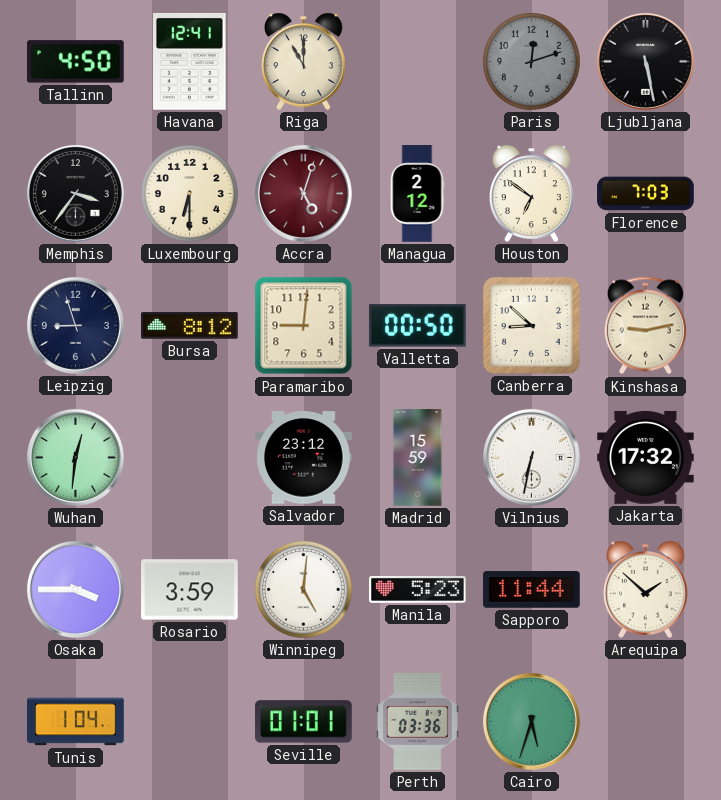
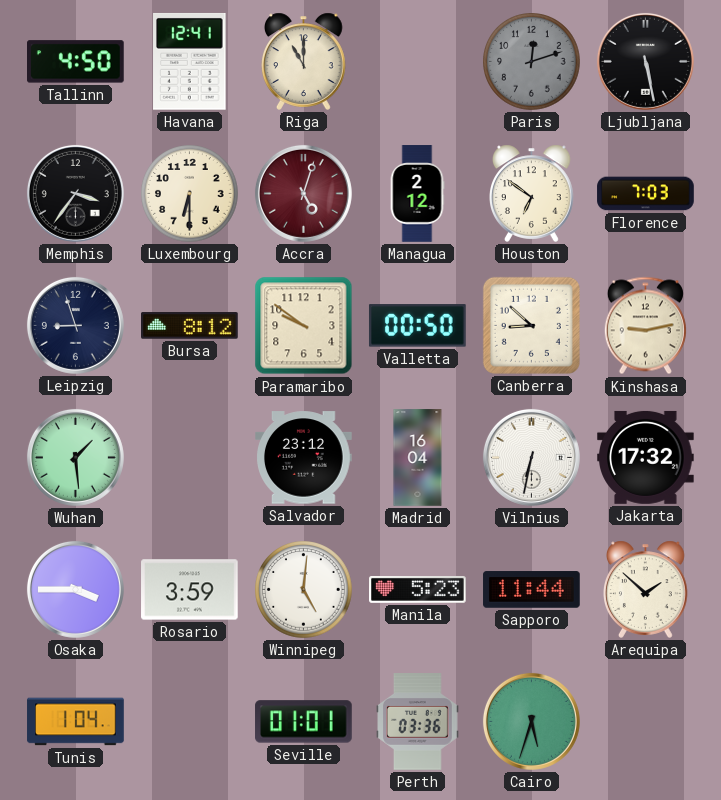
Paramaribo: 9:01 -> 9:51 (304, 326)
Wuhan: 12:31 -> 1:29 (75, 457)
Madrid: 15:59 -> 16:04 (418, 458)
